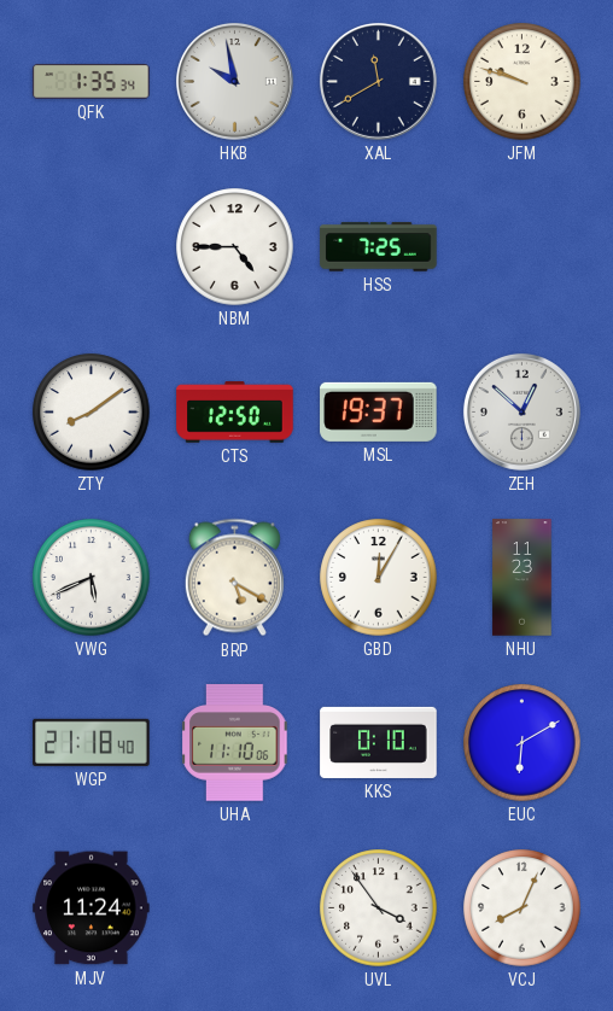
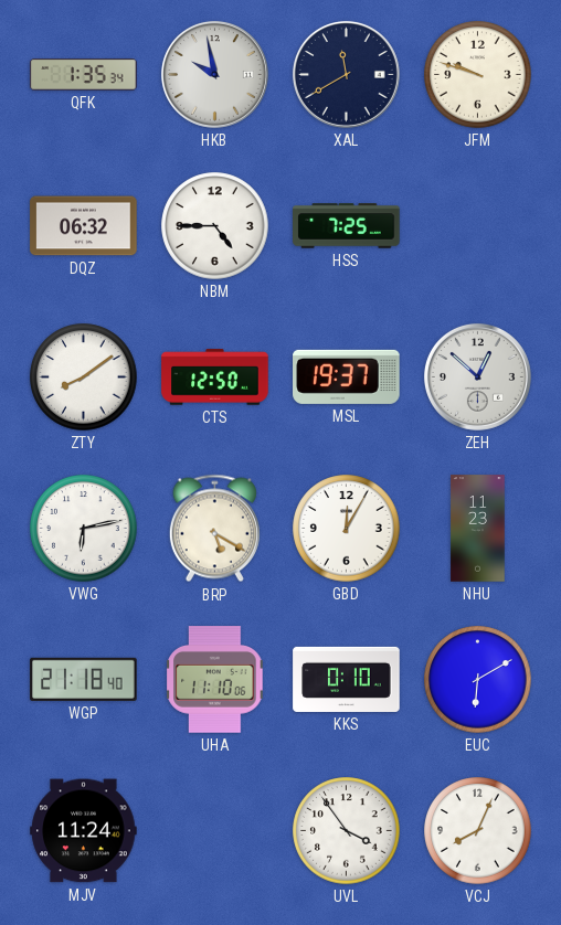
DQZ: none -> 06:32 (84, 226)
VWG: 5:41 -> 6:13 (84, 529)
